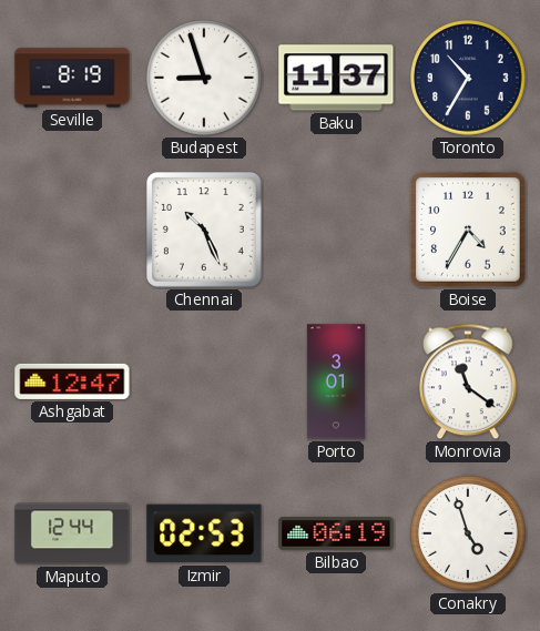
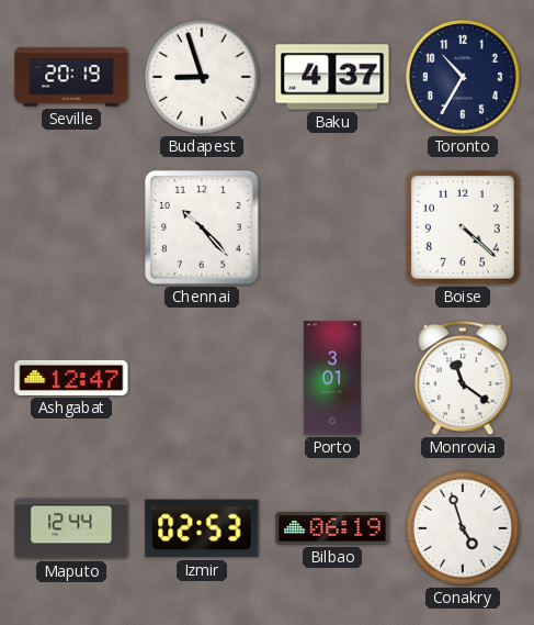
Seville: 8:19 -> 20:19 (71, 77)
Baku: 11:37 -> 4:37 (332, 77)
Chennai: 10:26 -> 10:23 (202, 227)
Boise: 4:35 -> 4:22 (463, 227)
